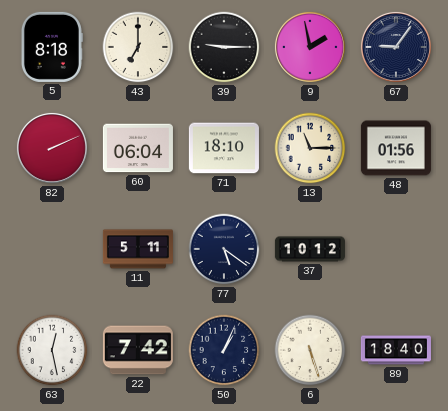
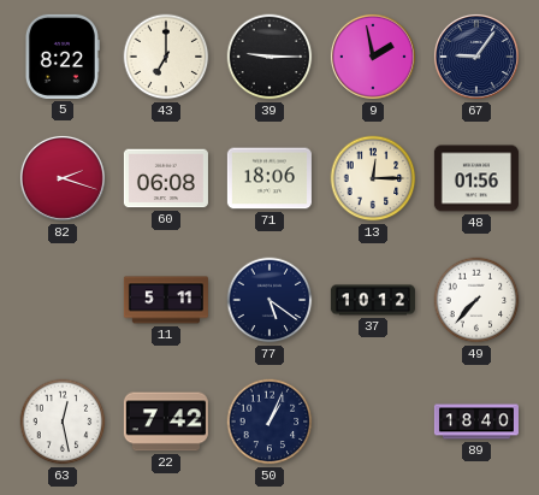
5: 8:18 -> 8:22 (61, 57)
82: 2:11 -> 2:18 (63, 178)
60: 06:04 -> 06:08 (166, 178)
71: 18:10 -> 18:06 (269, 178)
13: 11:15 -> 12:15 (373, 178)
49: none -> 7:37 (476, 300)
6: 5:27 -> none (310, 350)
